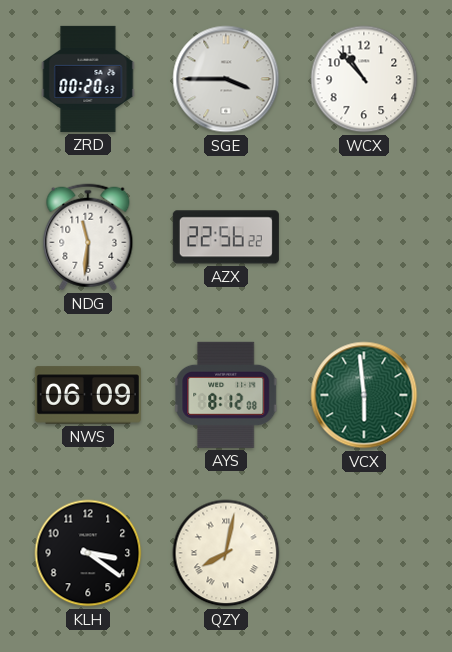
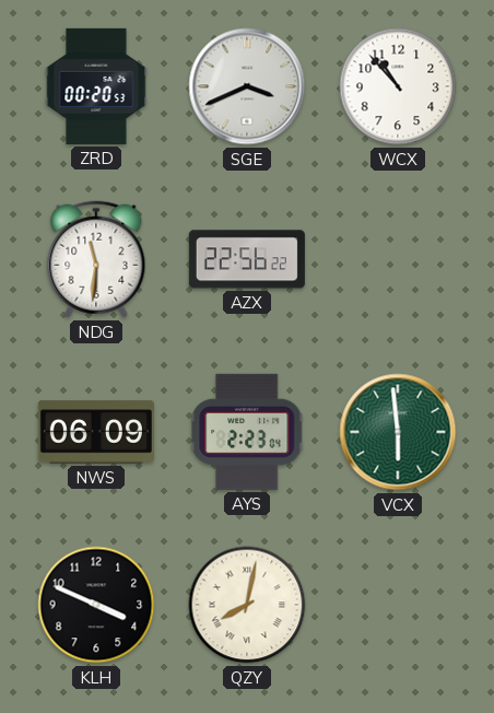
SGE: 3:45 -> 3:41 (247, 86)
AYS: 8:12 -> 2:23 (248, 432)
KLH: 3:21 -> 3:49 (96, 605)
